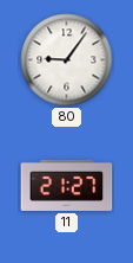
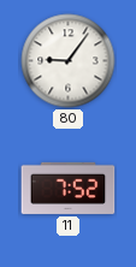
11: 21:27 -> 7:52 (69, 188)
